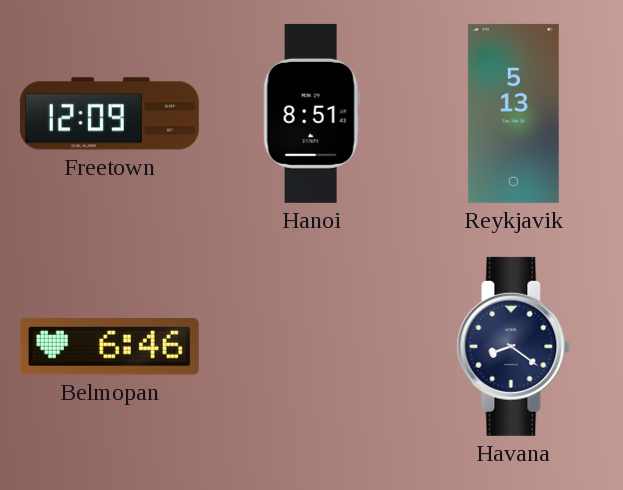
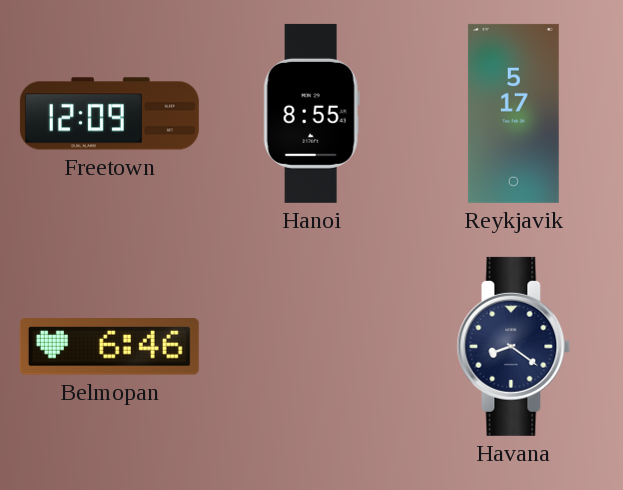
Hanoi: 8:51 -> 8:55 (311, 113)
Reykjavik: 5:13 -> 5:17 (513, 113)
